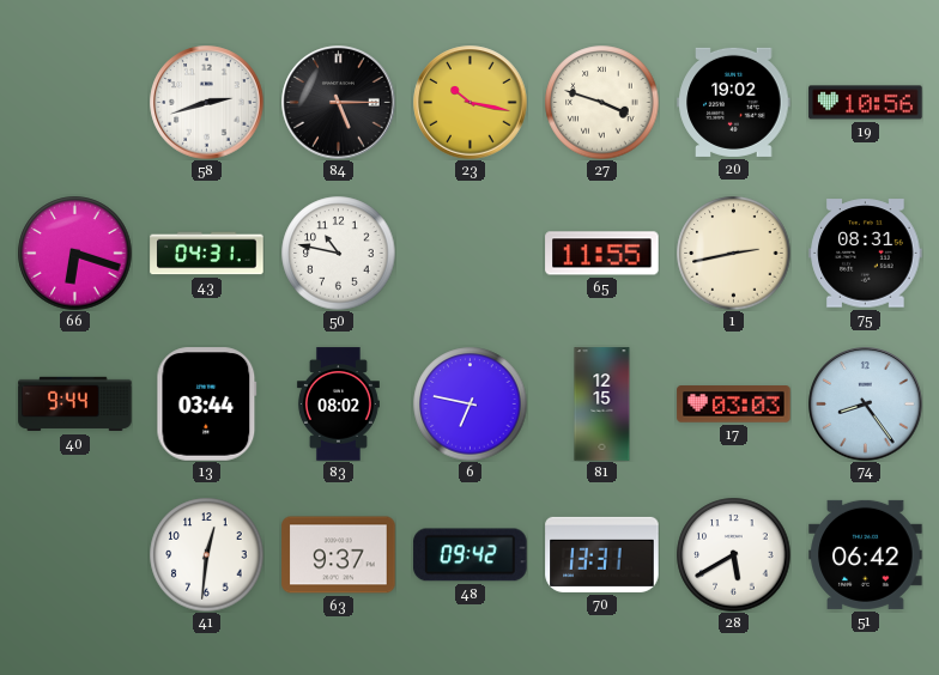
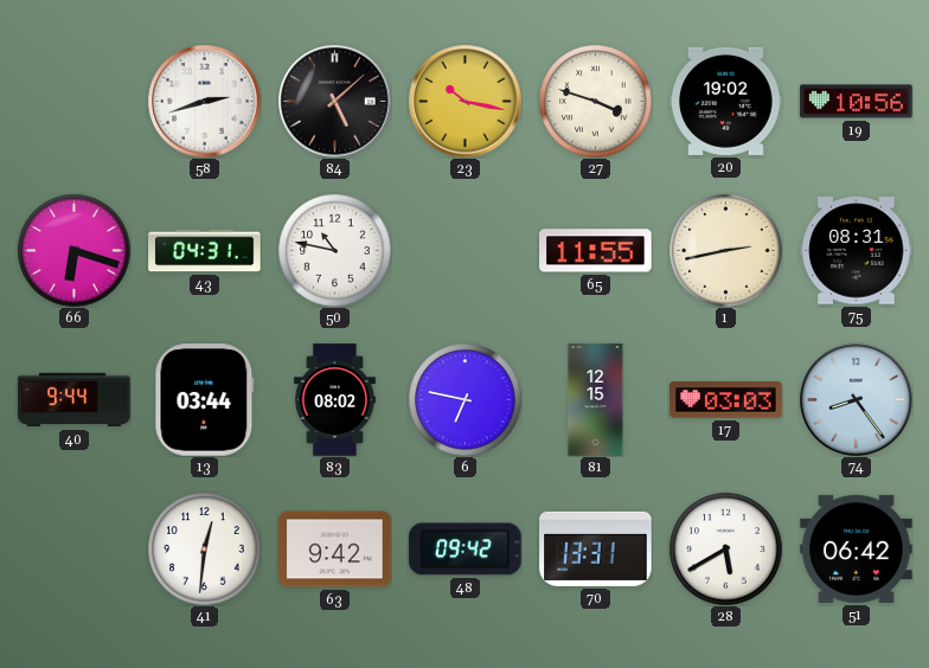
84: 5:15 -> 5:08 (335, 102)
63: 9:37 -> 9:42 (335, 550)
